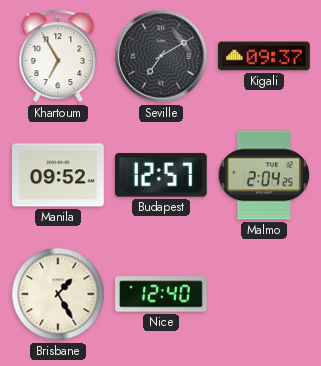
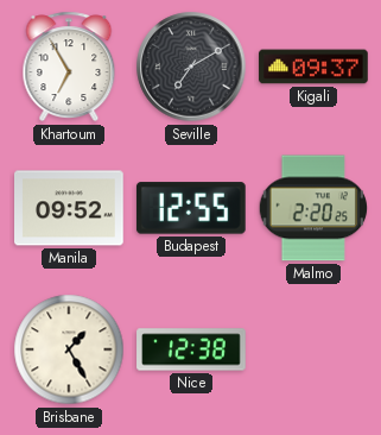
Budapest: 12:57 -> 12:55 (191, 208)
Malmo: 2:04 -> 2:20 (312, 208)
Nice: 12:40 -> 12:38 (191, 349)
